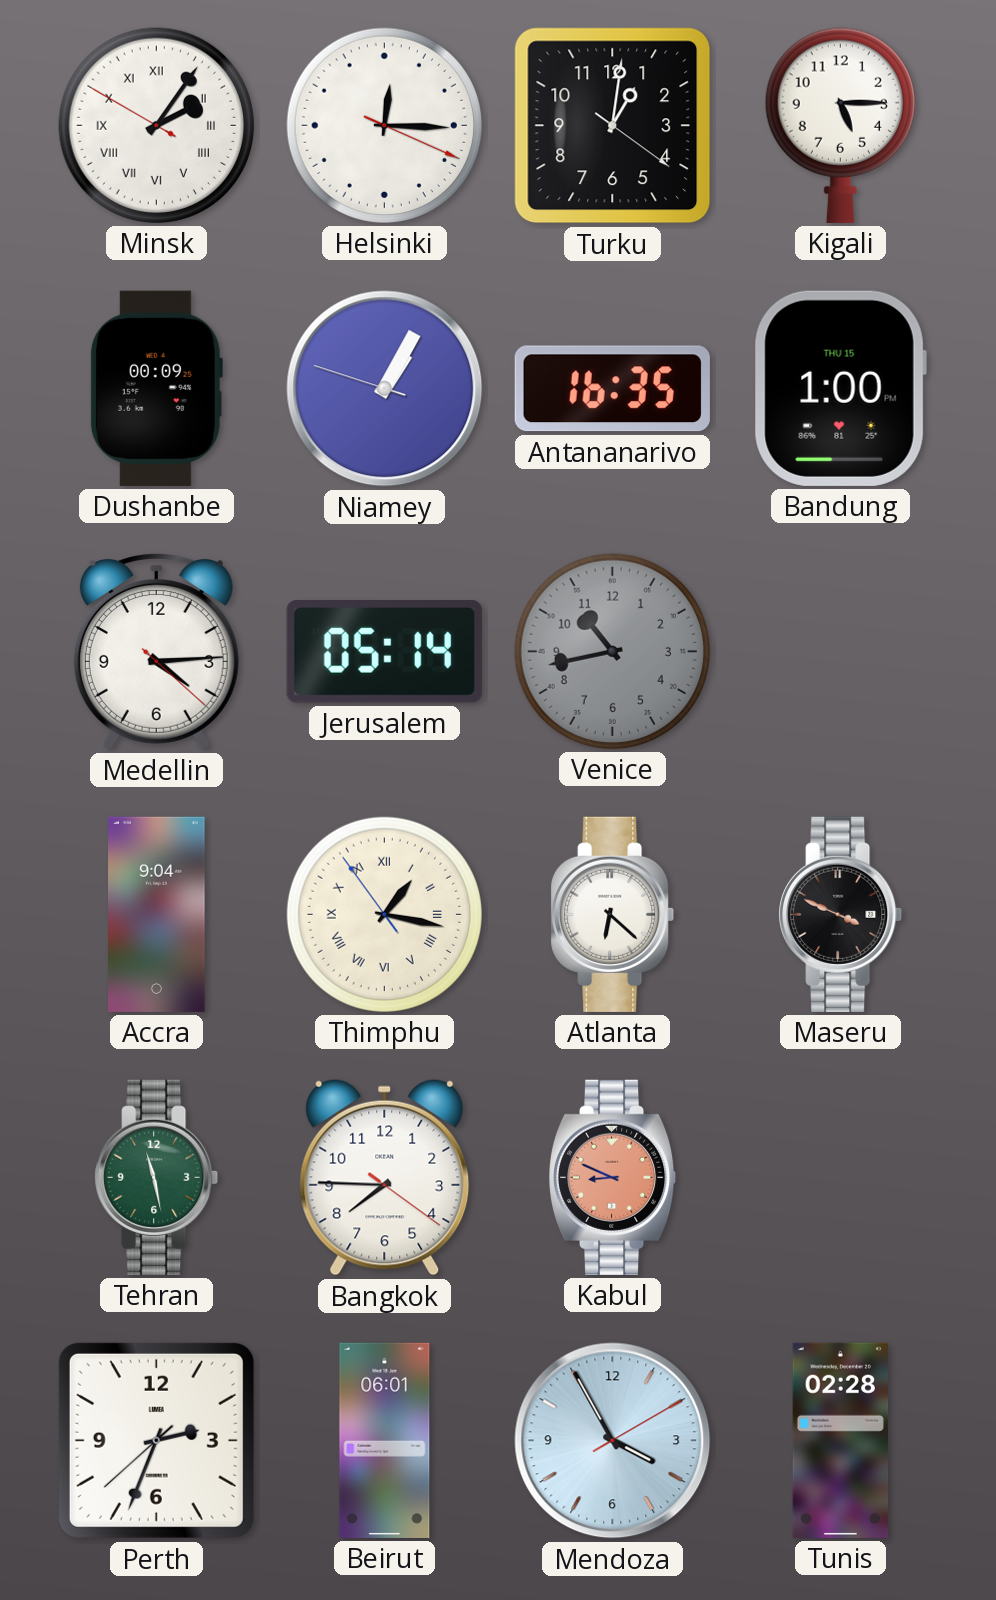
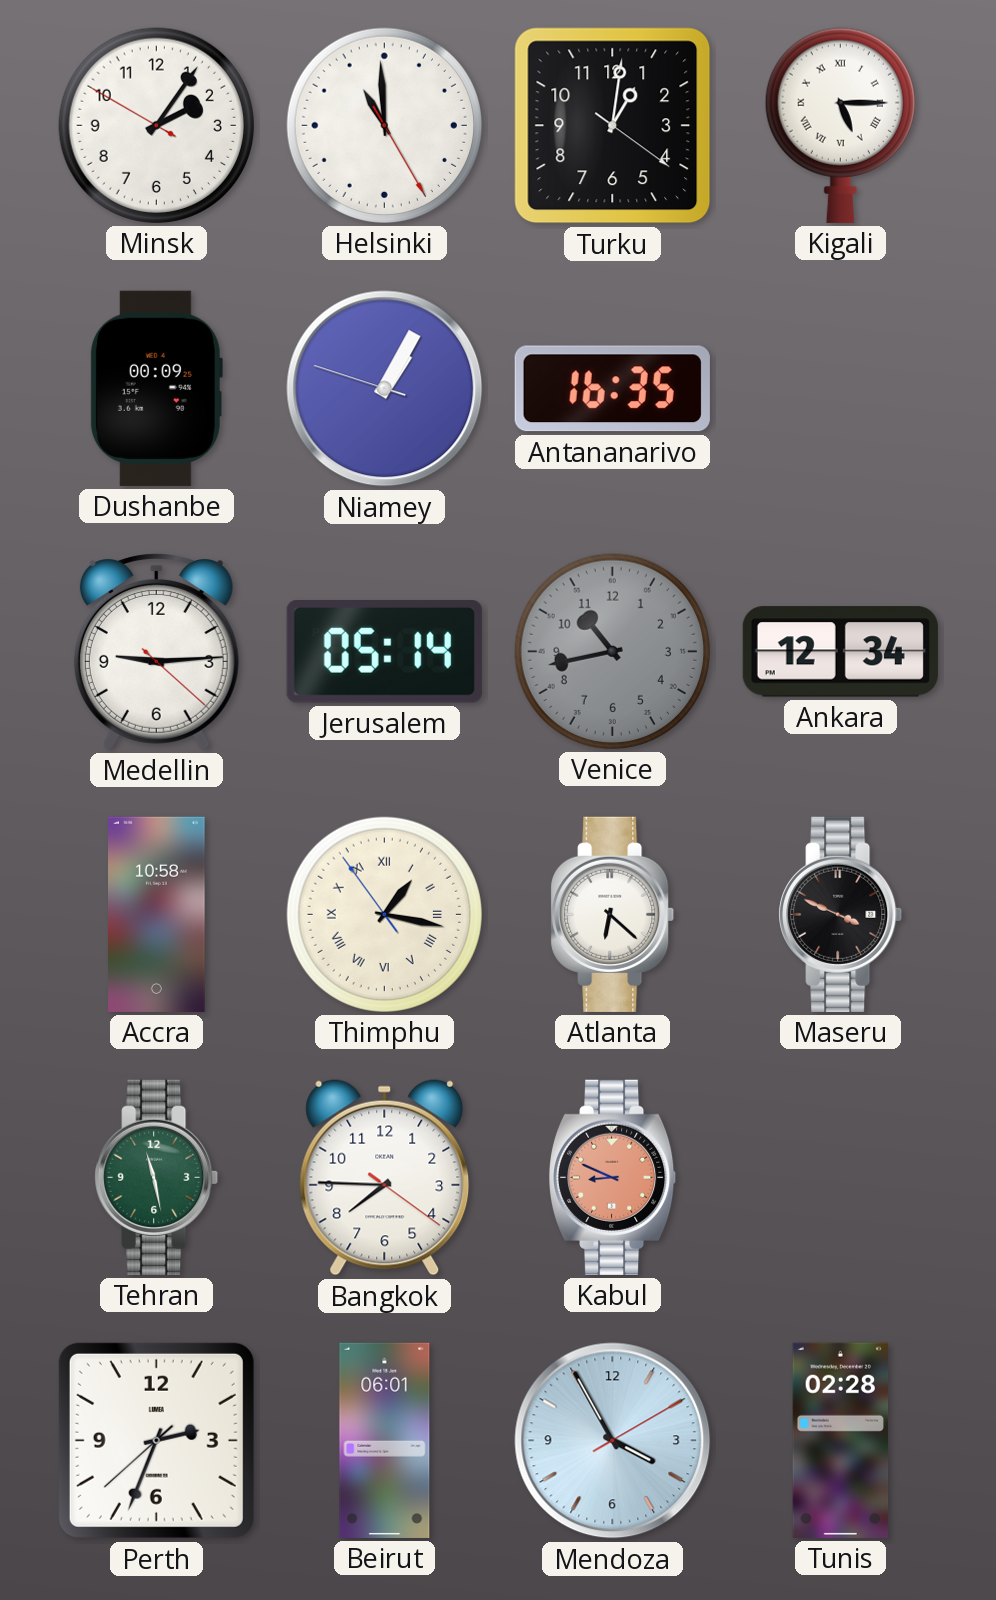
Minsk numerals: Roman -> Arabic (156, 125)
Helsinki: 12:15 -> 10:59 (384, 125)
Kigali numerals: Arabic -> Roman (840, 125)
Bandung: 1:00 -> none (840, 388)
Medellin: 4:14 -> 9:14 (156, 652)
Ankara: none -> 12:34 (840, 652)
Accra: 9:04 -> 10:58 (157, 914)
